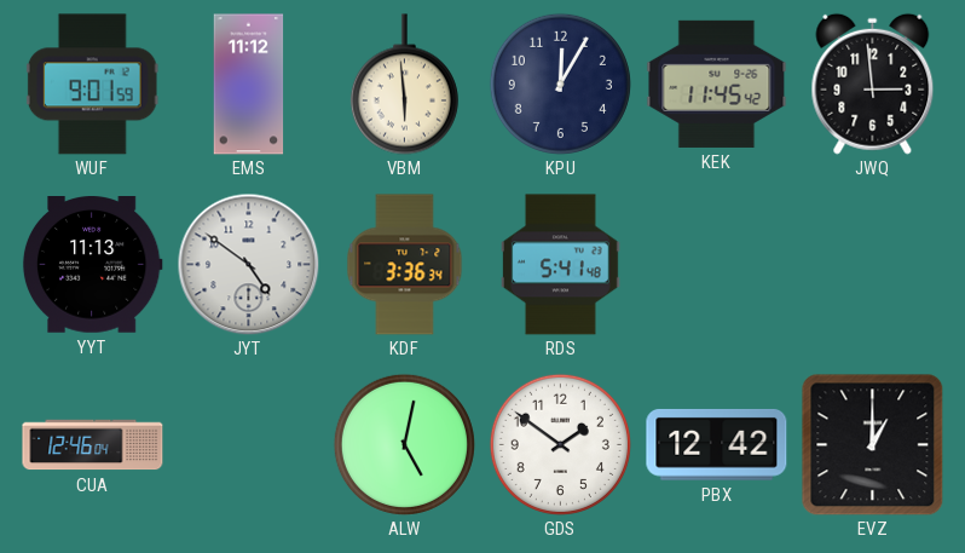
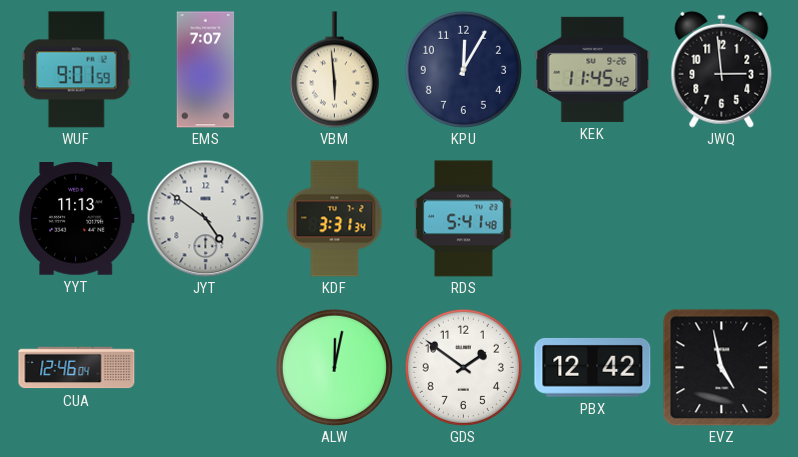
EMS: 11:12 -> 7:07 (206, 70)
KDF: 3:36 -> 3:31 (335, 219)
ALW: 5:02 -> 12:02 (334, 367)
EVZ: 1:00 -> 4:58 (721, 367)
